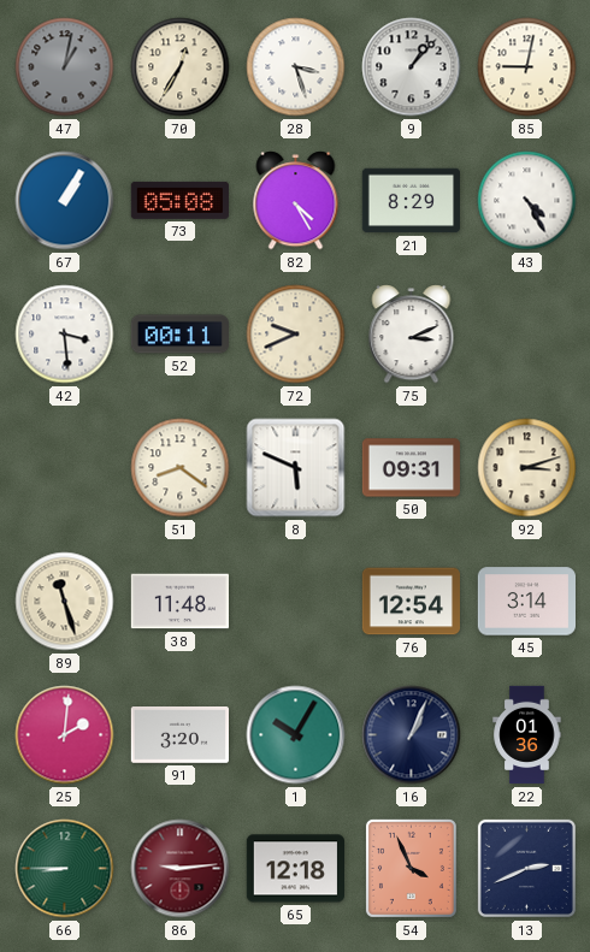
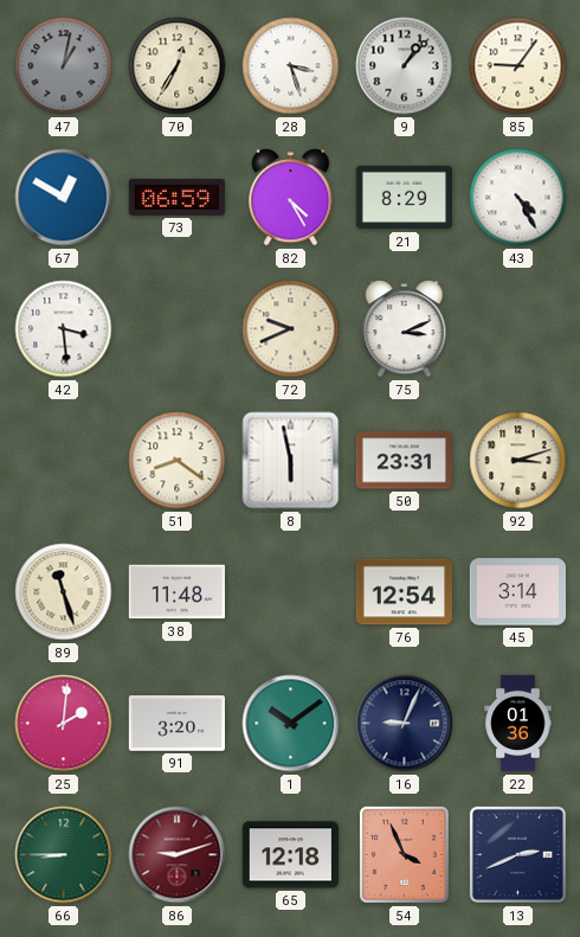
85: 9:02 -> 9:06 (518, 66)
67: 1:05 -> 12:50 (64, 198)
73: 05:08 -> 06:59 (176, 197)
52: 00:11 -> none (179, 335)
8: 5:49 -> 5:58 (291, 461)
50: 09:31 -> 23:31 (404, 461)
1: 10:05 -> 10:09 (291, 724)
16: 1:04 -> 9:04 (405, 724)
86: 9:14 -> 9:12 (178, 855)
